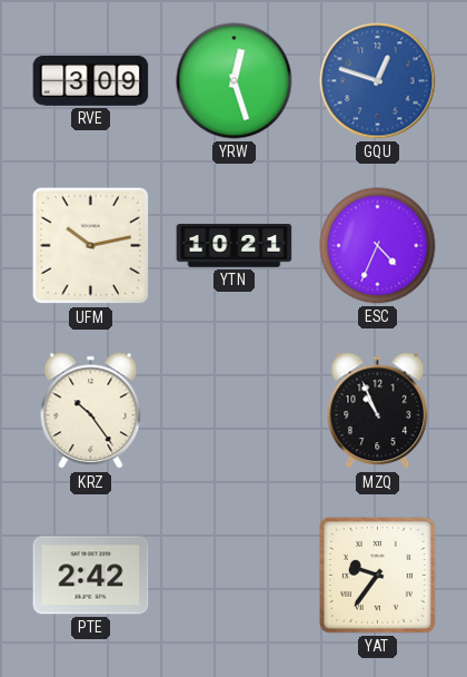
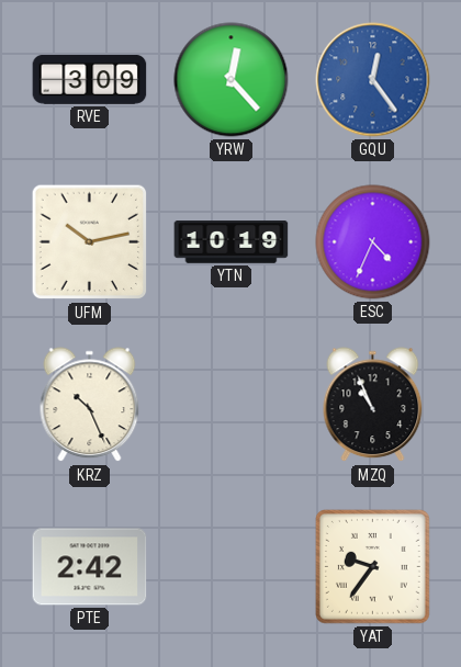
YRW: 12:27 -> 12:23 (232, 80)
GQU: 12:48 -> 12:24 (373, 80)
YTN: 10:21 -> 10:19 (232, 242)
KRZ: 10:24 -> 10:26 (90, 405)
